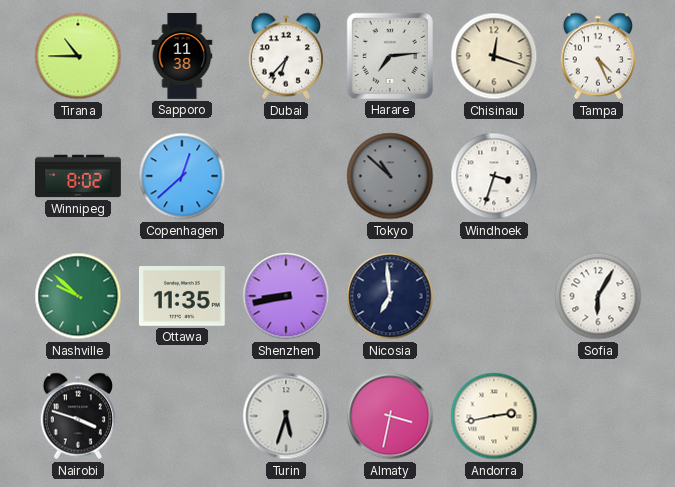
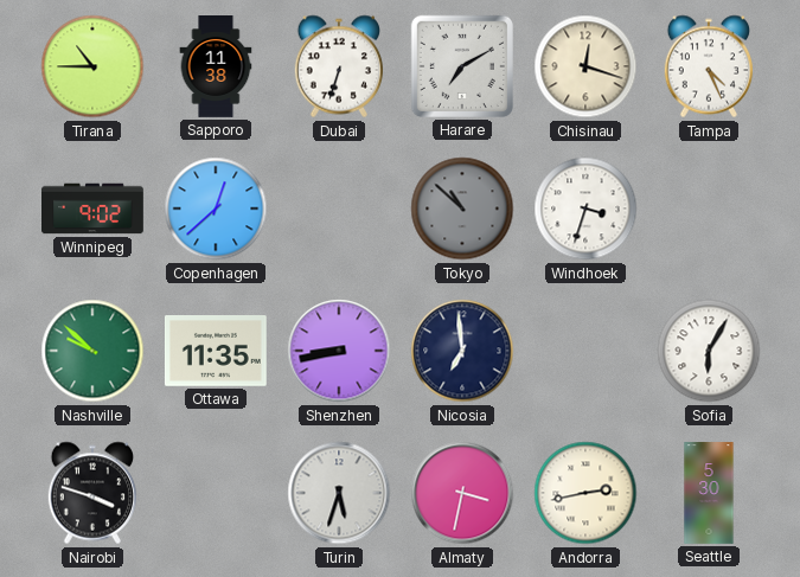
Dubai: 6:37 -> 6:33 (339, 66)
Harare: 7:14 -> 7:10 (462, 66)
Winnipeg: 8:02 -> 9:02 (92, 209)
Seattle: none -> 5:30 (709, 493)
